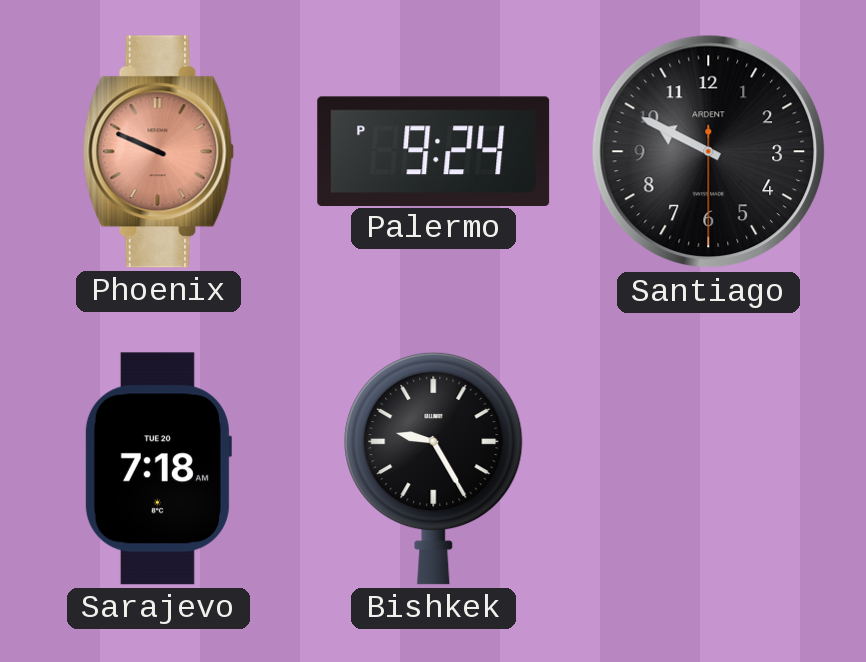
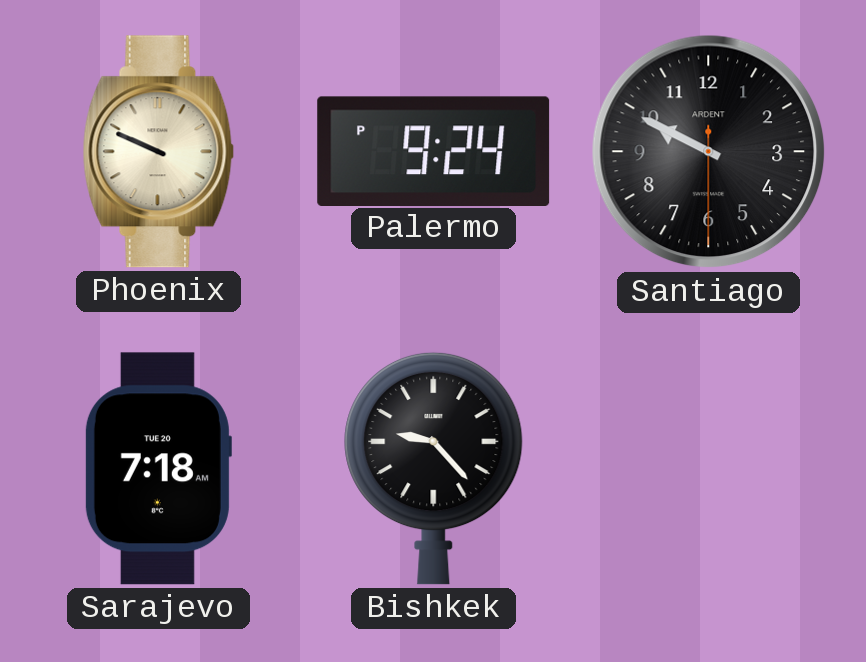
Phoenix dial: salmon -> cream (159, 152)
Bishkek: 9:25 -> 9:23 (434, 468)
